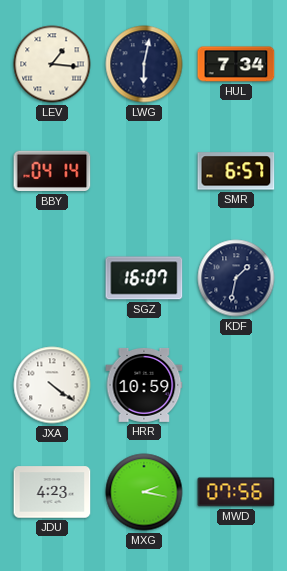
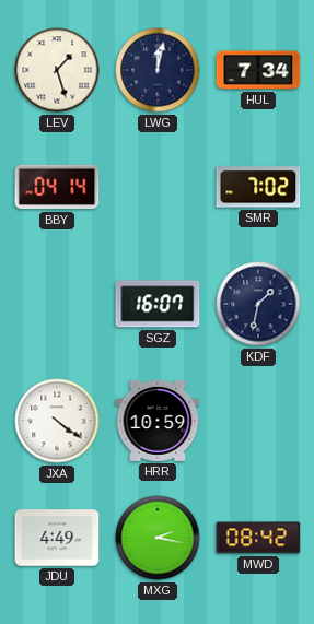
LEV: 1:16 -> 1:27 (57, 70)
LWG: 6:02 -> 12:02 (158, 70)
SMR: 6:57 -> 7:02 (258, 187)
JDU: 4:23 -> 4:49 (57, 538)
MWD: 07:56 -> 08:42 (258, 538)
